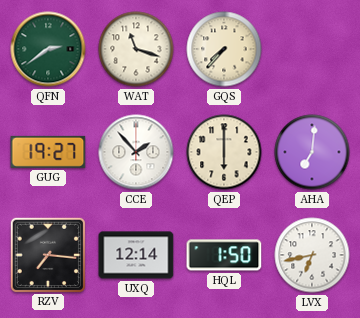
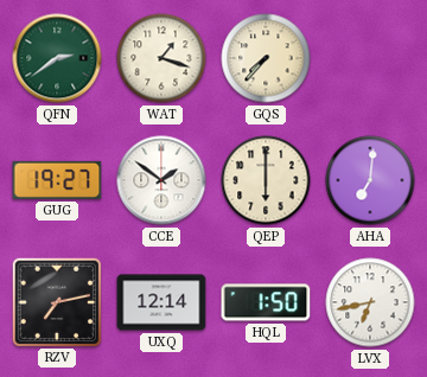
WAT: 11:18 -> 1:18 (161, 58)
CCE: 1:53 -> 1:51 (161, 180)
RZV: 7:16 -> 7:13 (56, 301)
